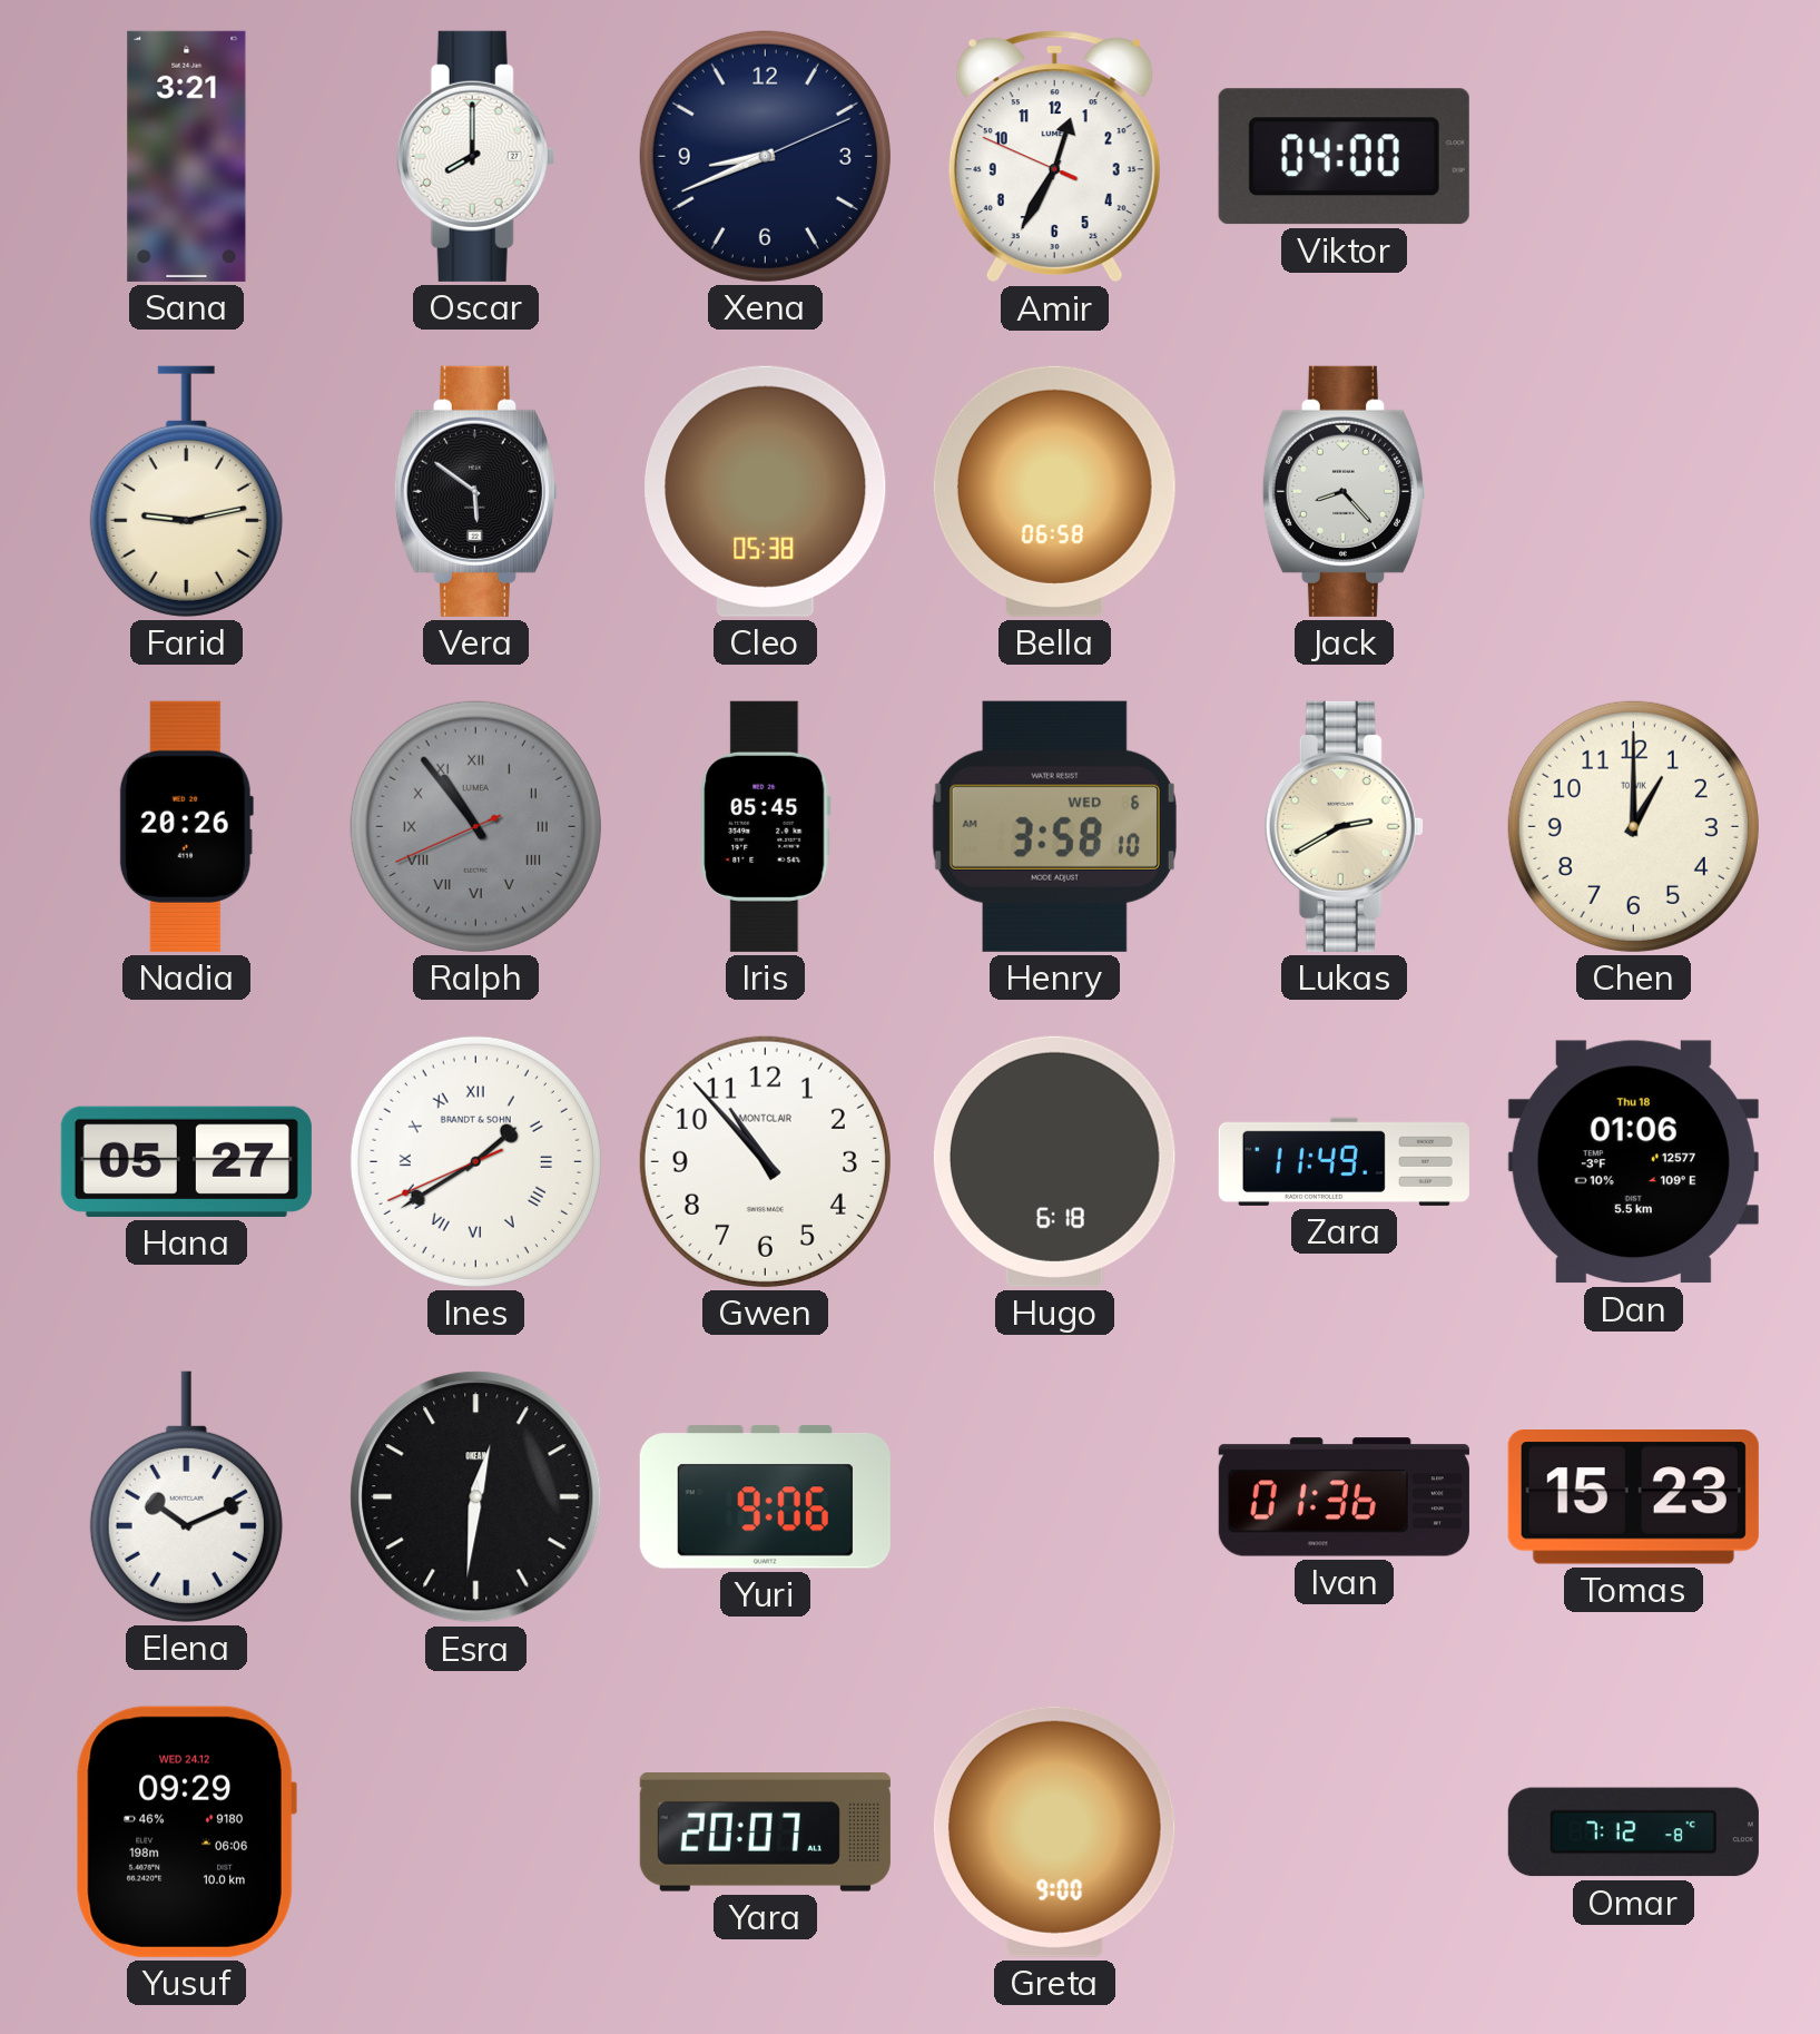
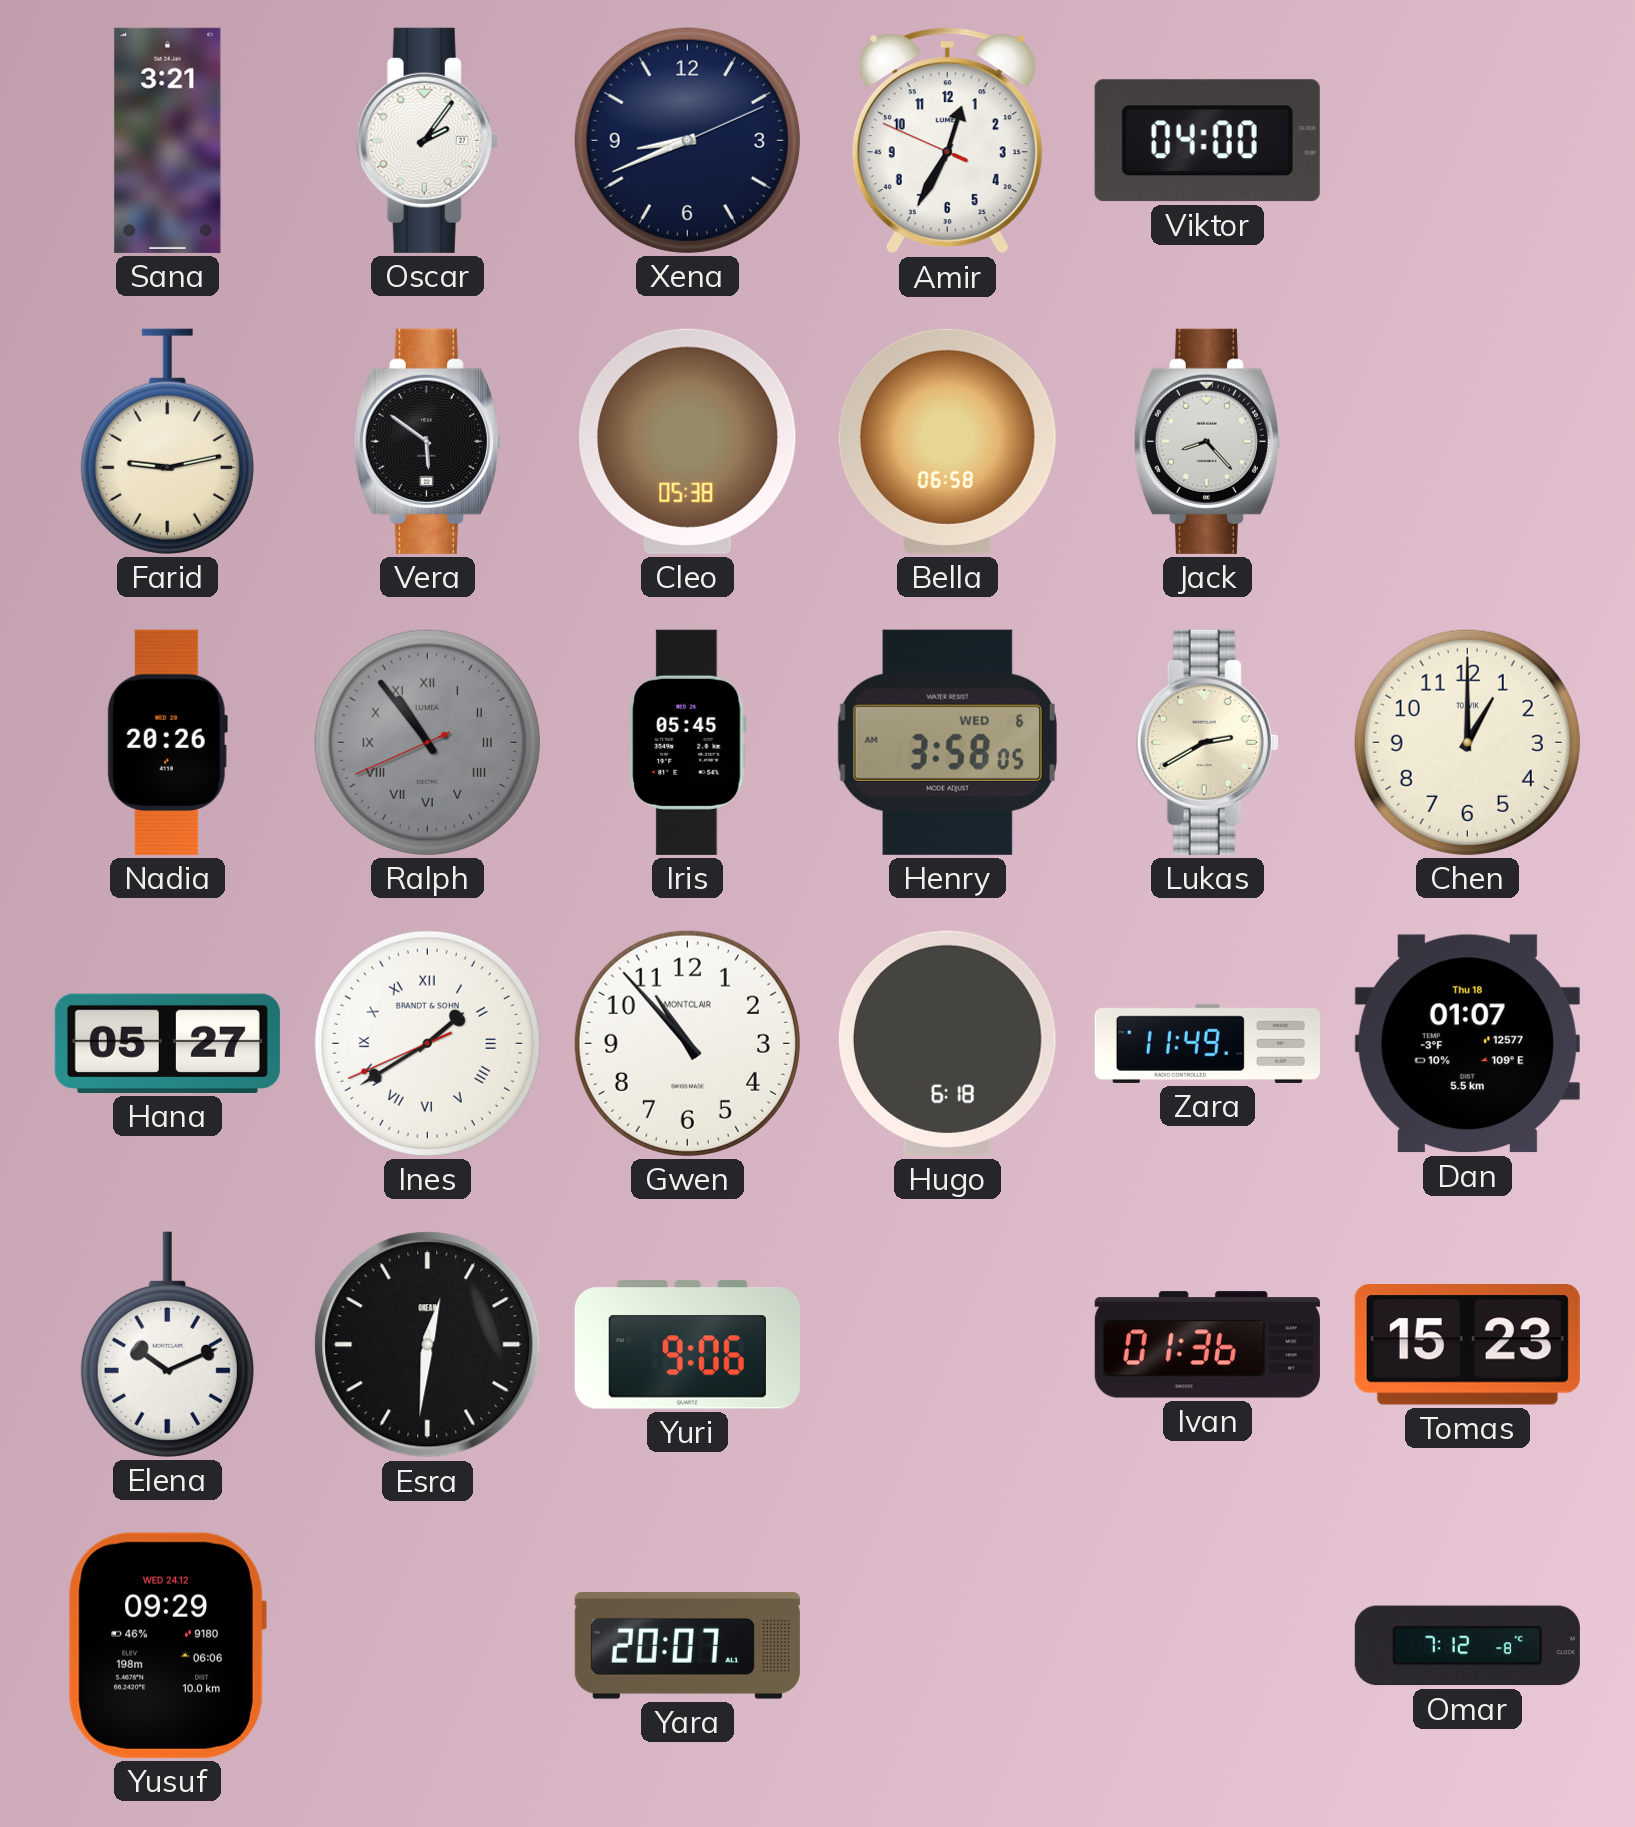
Oscar: 8:00 -> 2:06 (427, 140)
Henry: 3:58:10 -> 3:58:05 (947, 742)
Dan: 01:06 -> 01:07 (1467, 1044)
Greta: 9:00 -> none (1054, 1831)
